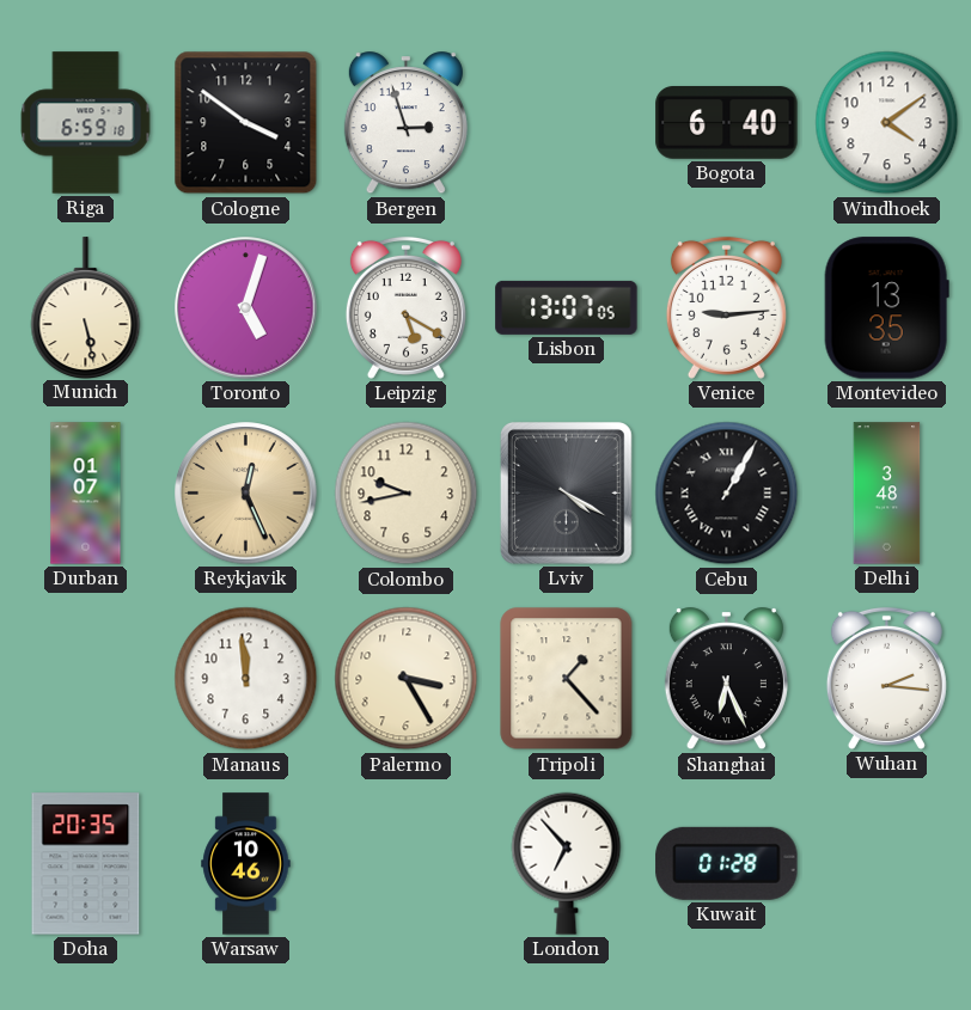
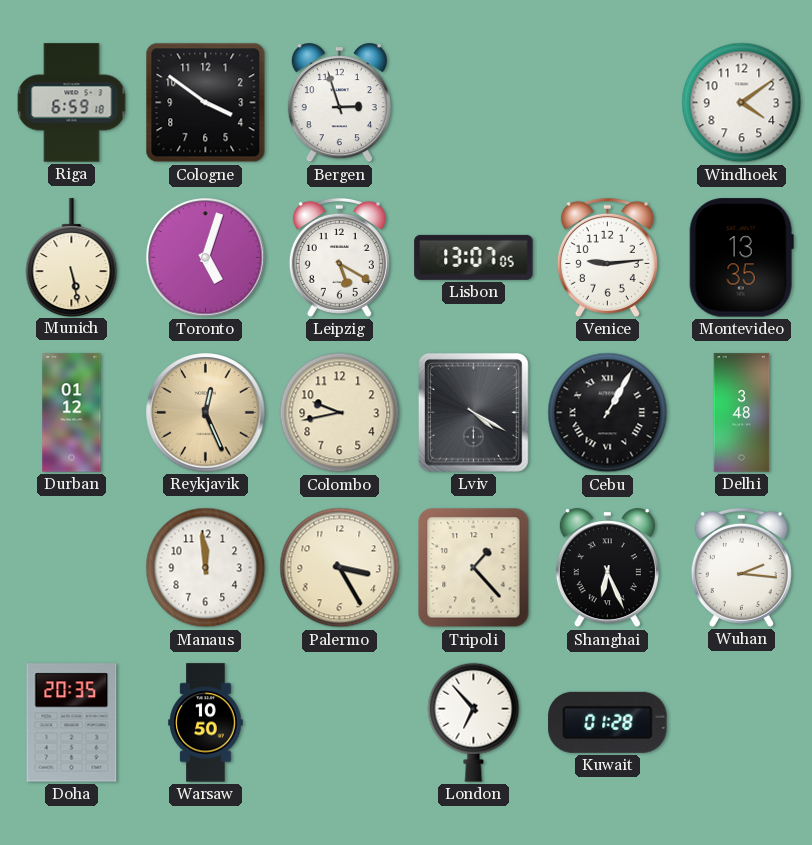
Bogota: 6:40 -> none (727, 123)
Durban: 01:07 -> 01:12 (72, 413)
Warsaw: 10:46 -> 10:50 (206, 723)
